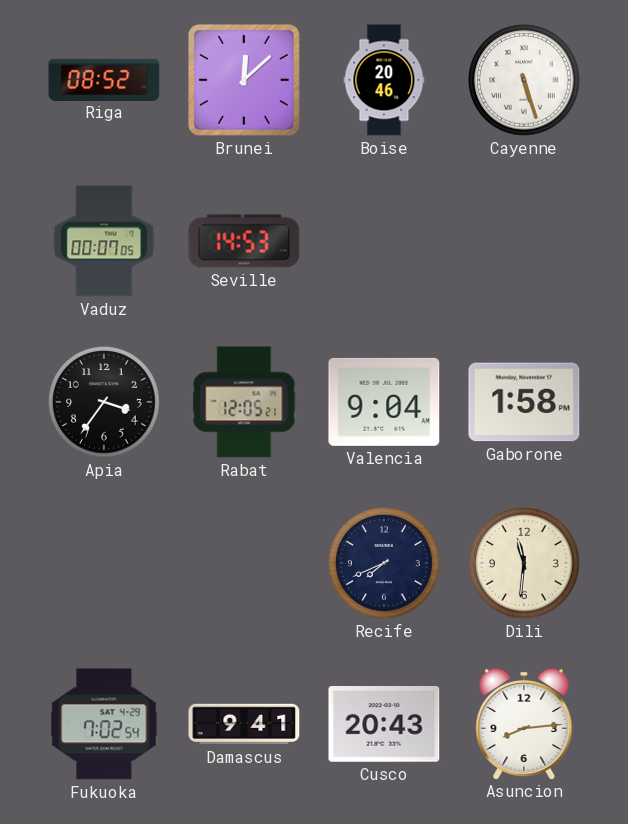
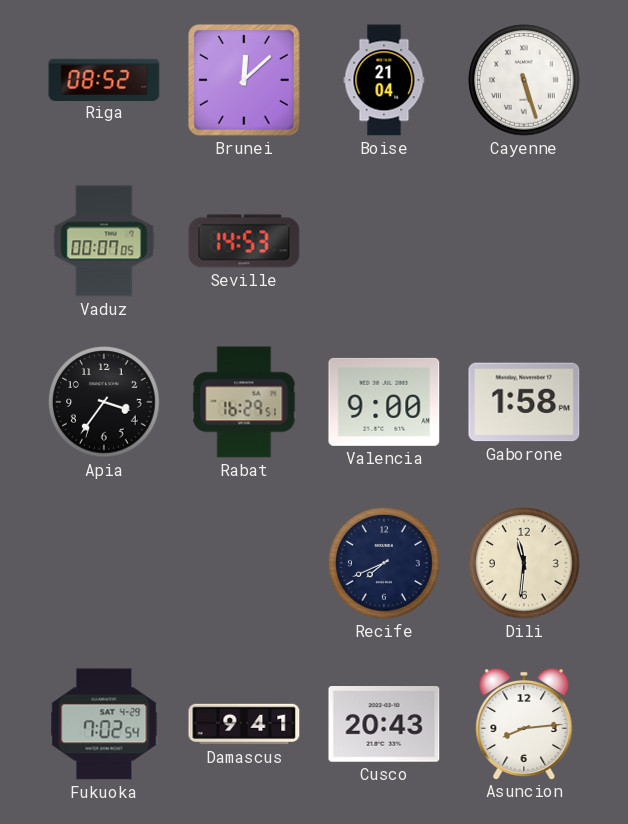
Boise: 20:46 -> 21:04 (384, 80)
Rabat: 12:05 -> 16:29 (244, 402)
Valencia: 9:04 -> 9:00 (384, 402)
